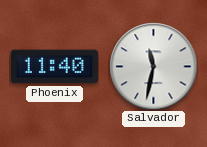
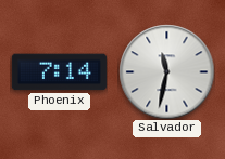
Phoenix: 11:40 -> 7:14 (59, 72)
